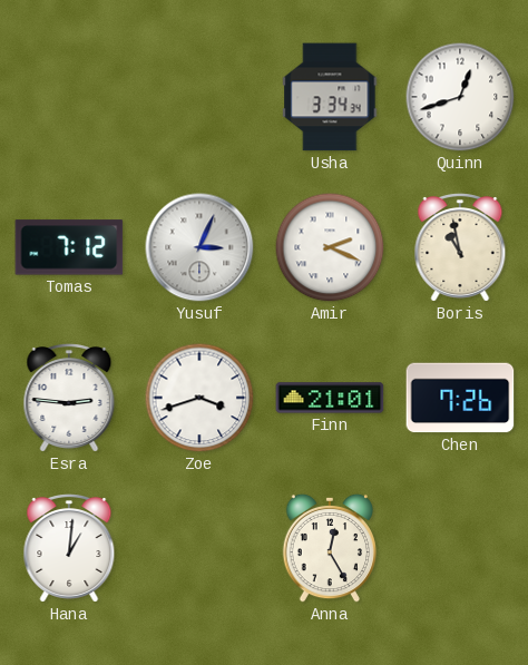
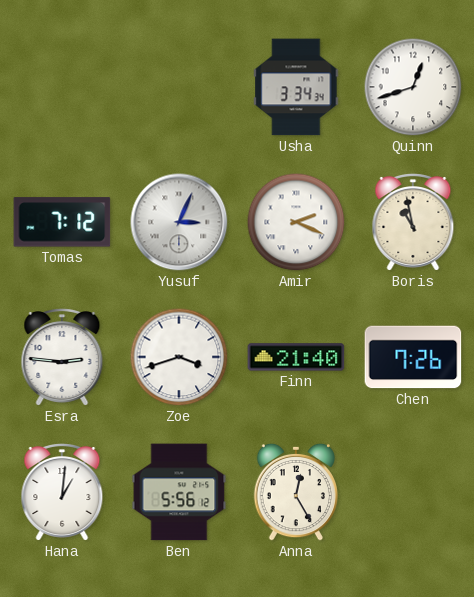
Finn: 21:01 -> 21:40 (296, 357)
Ben: none -> 5:56 (179, 492)
